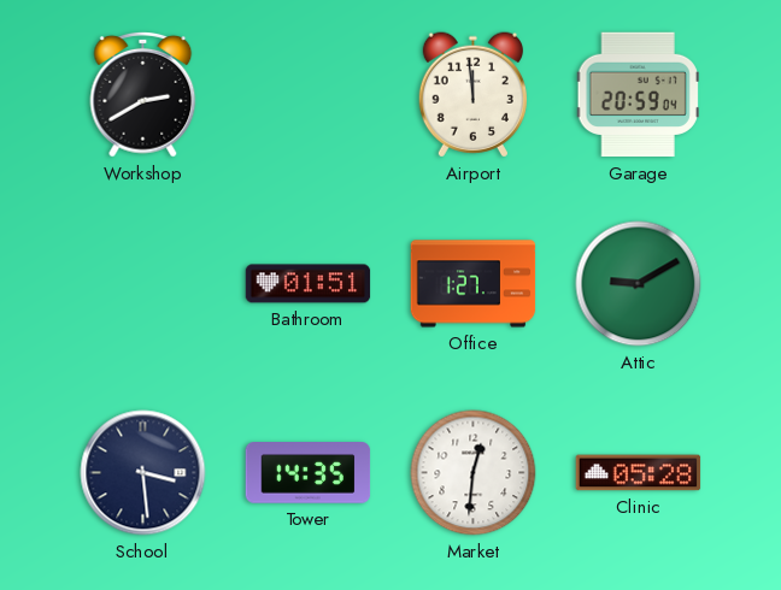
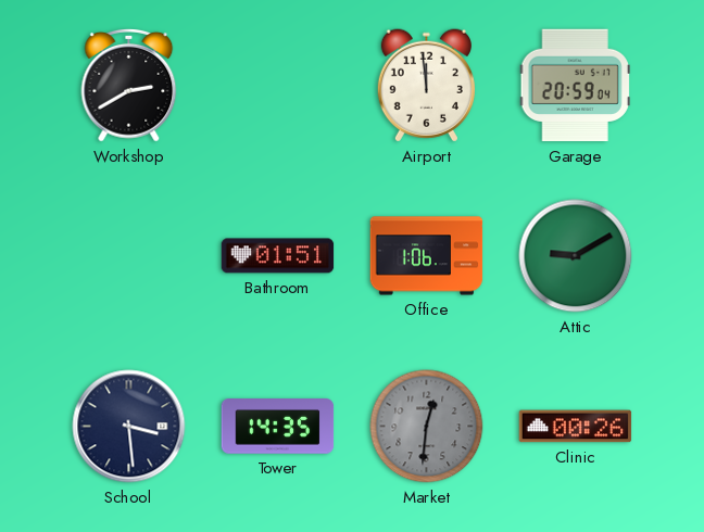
Office: 1:27 -> 1:06 (427, 256)
Market dial: white -> grey (427, 427)
Clinic: 05:28 -> 00:26 (576, 427)
